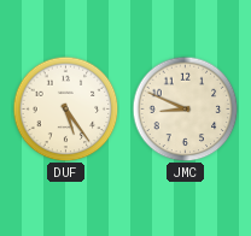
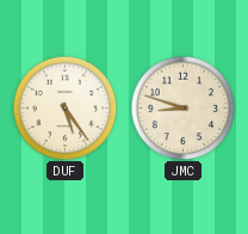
JMC: 8:49 -> 8:48 (182, 107)
